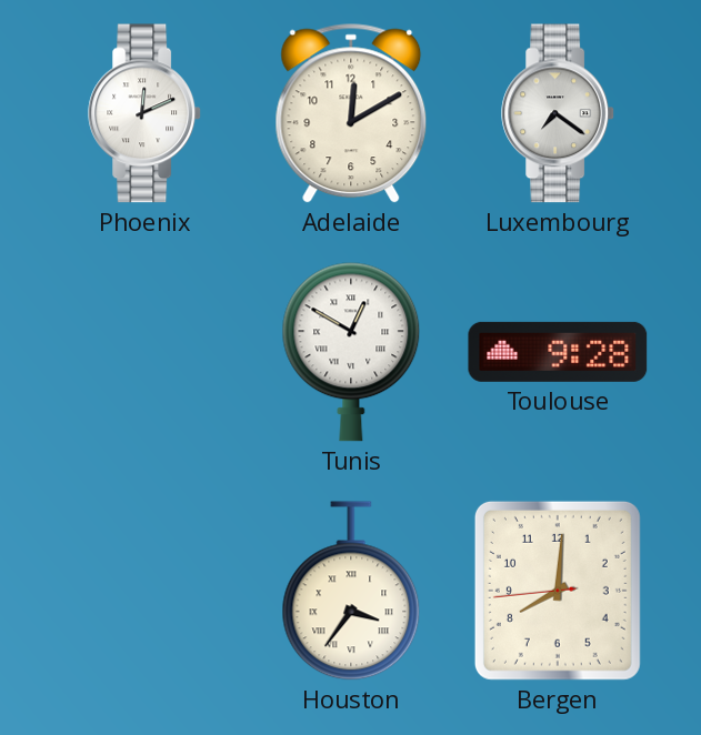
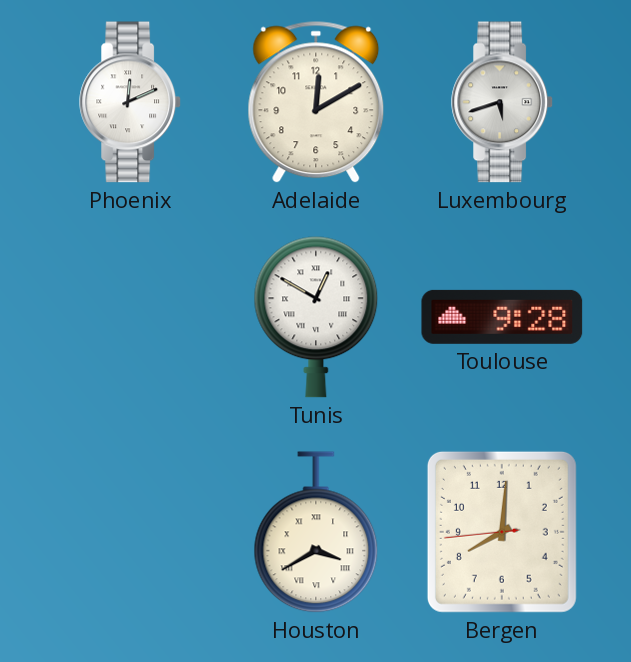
Luxembourg: 7:21 -> 5:42 (503, 102)
Houston: 3:36 -> 3:40 (316, 532)
